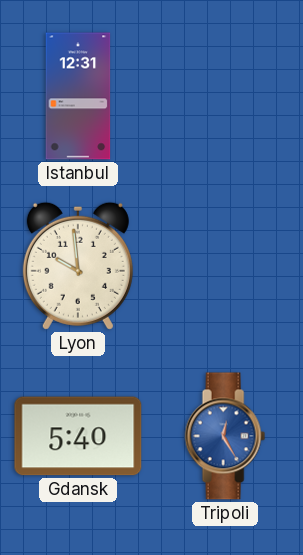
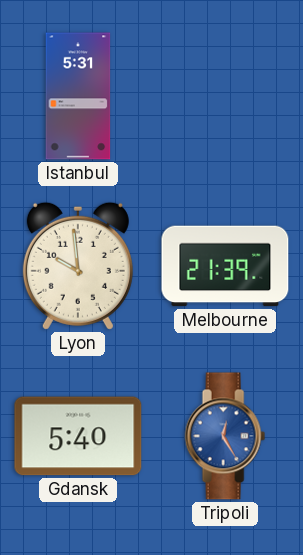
Istanbul: 12:31 -> 5:31 (78, 96)
Melbourne: none -> 21:39 (225, 266)
